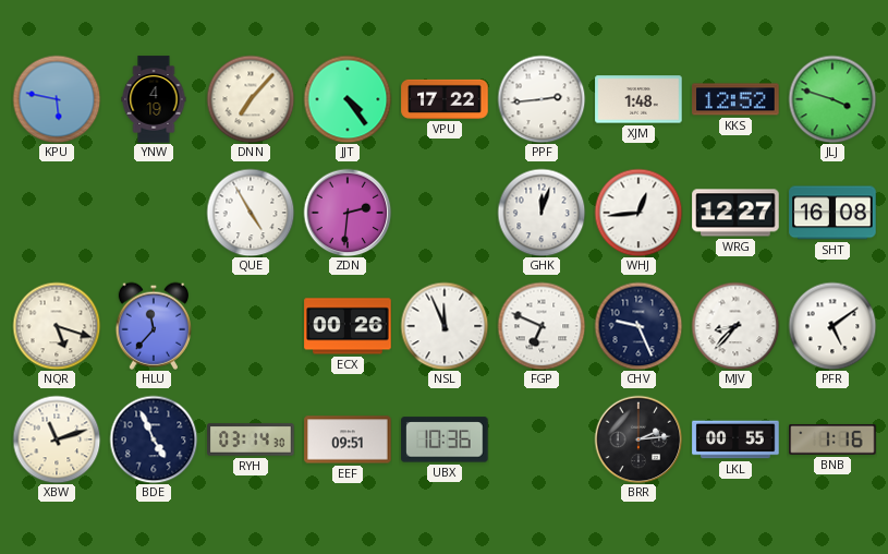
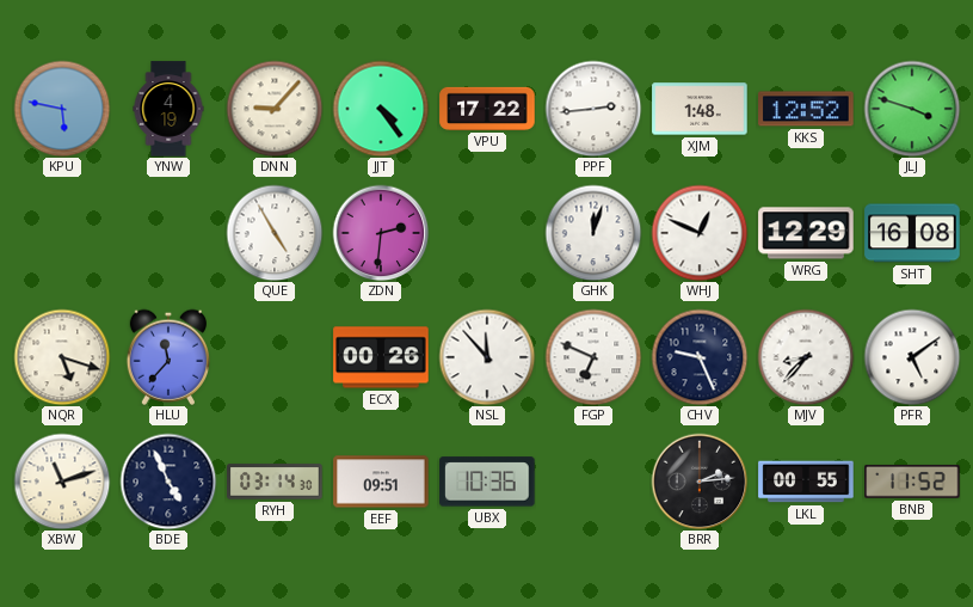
DNN: 7:07 -> 9:07 (275, 109)
WHJ: 12:44 -> 12:49 (700, 233)
WRG: 12:27 -> 12:29 (806, 233)
NSL: 11:56 -> 11:53 (487, 357)
BNB: 1:16 -> 11:52 (912, 482)
